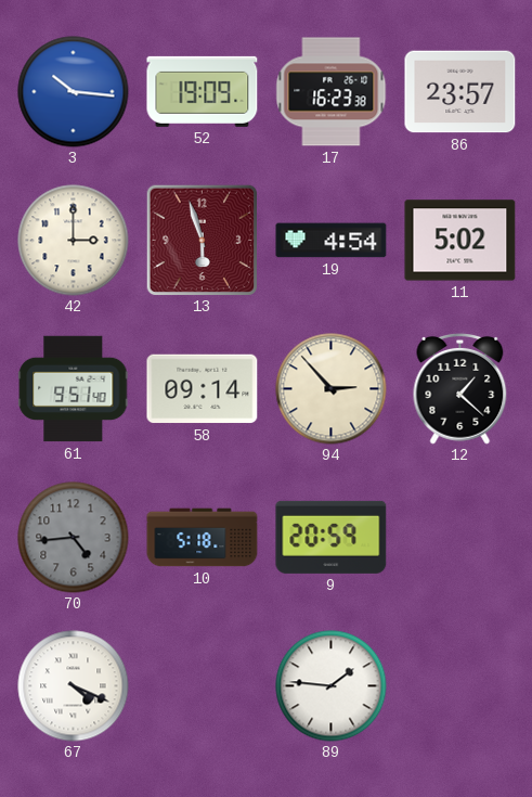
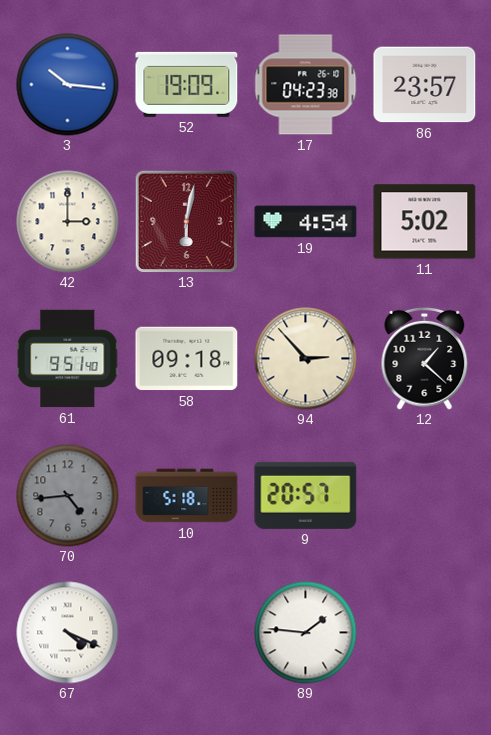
17: 16:23 -> 04:23 (306, 85)
13: 5:57 -> 6:02 (186, 221)
58: 09:14 -> 09:18 (187, 359)
9: 20:59 -> 20:57 (306, 495)
